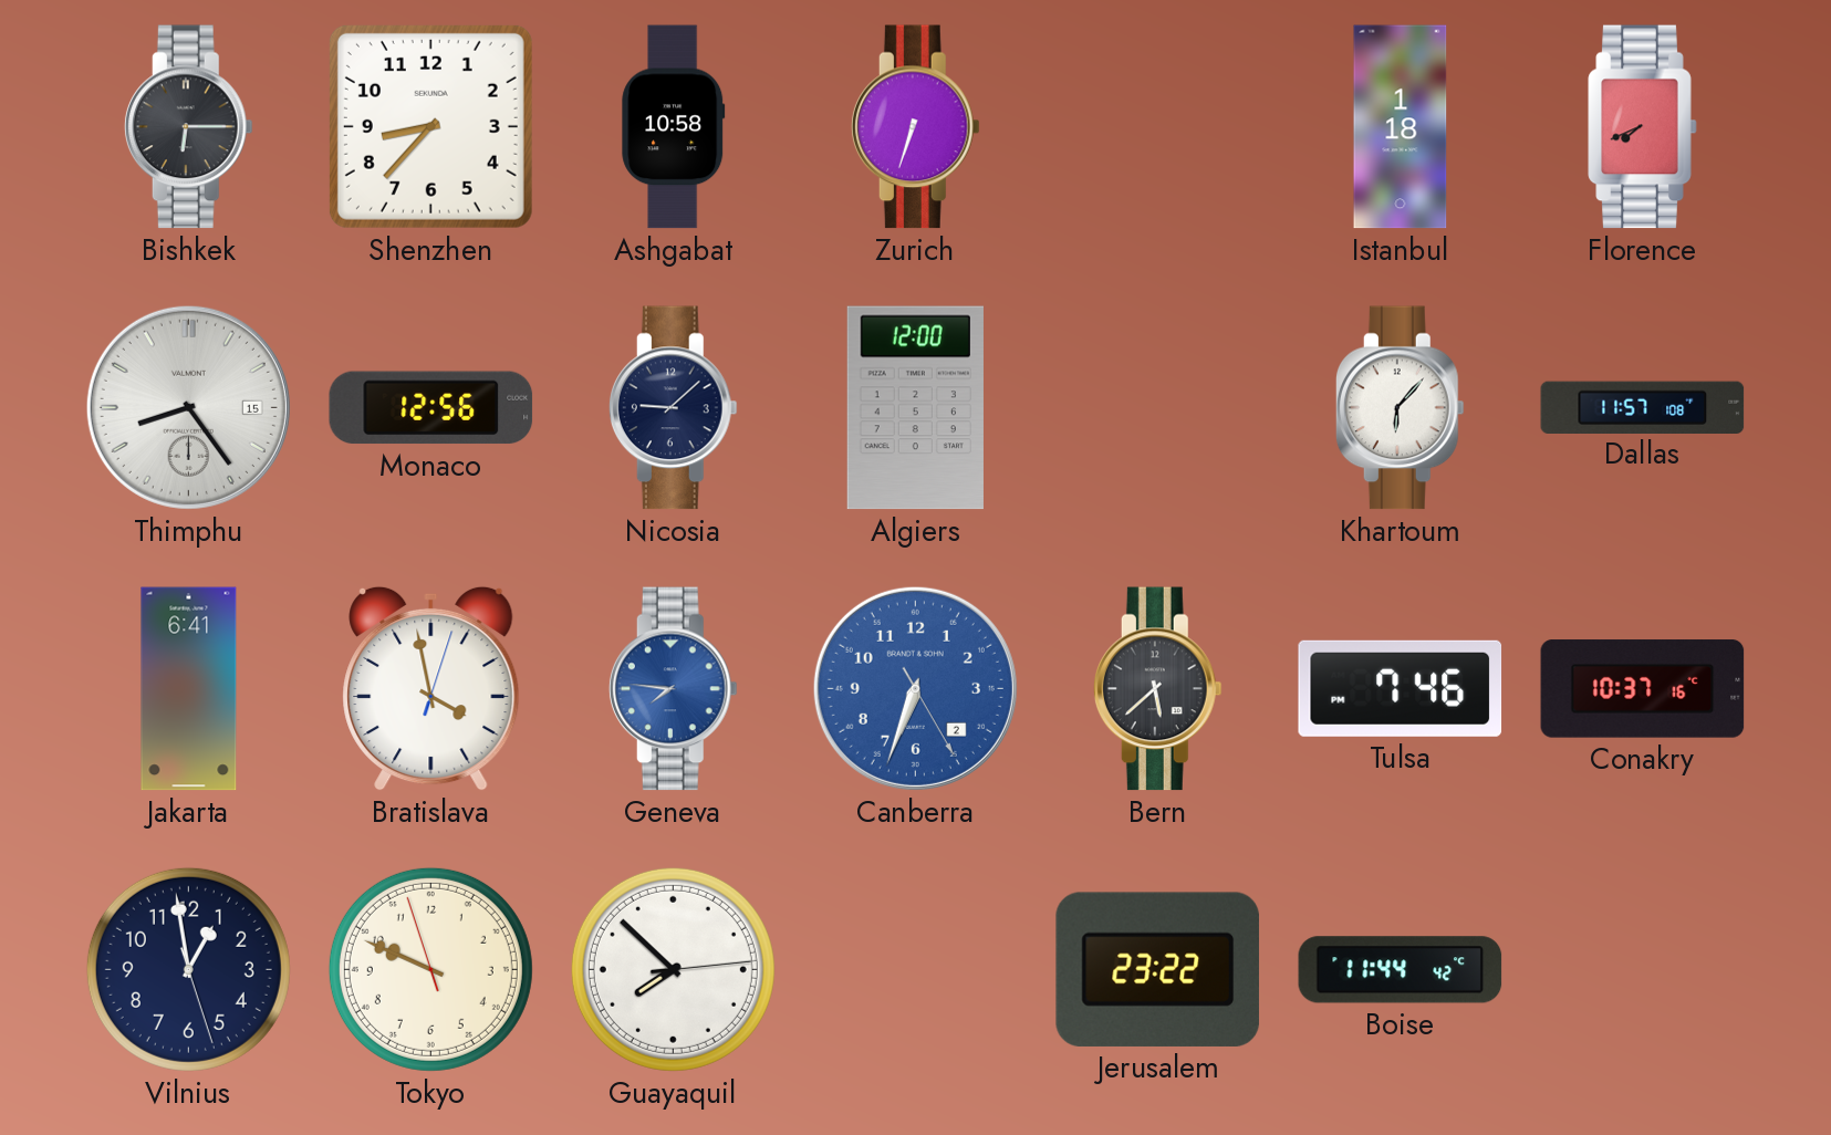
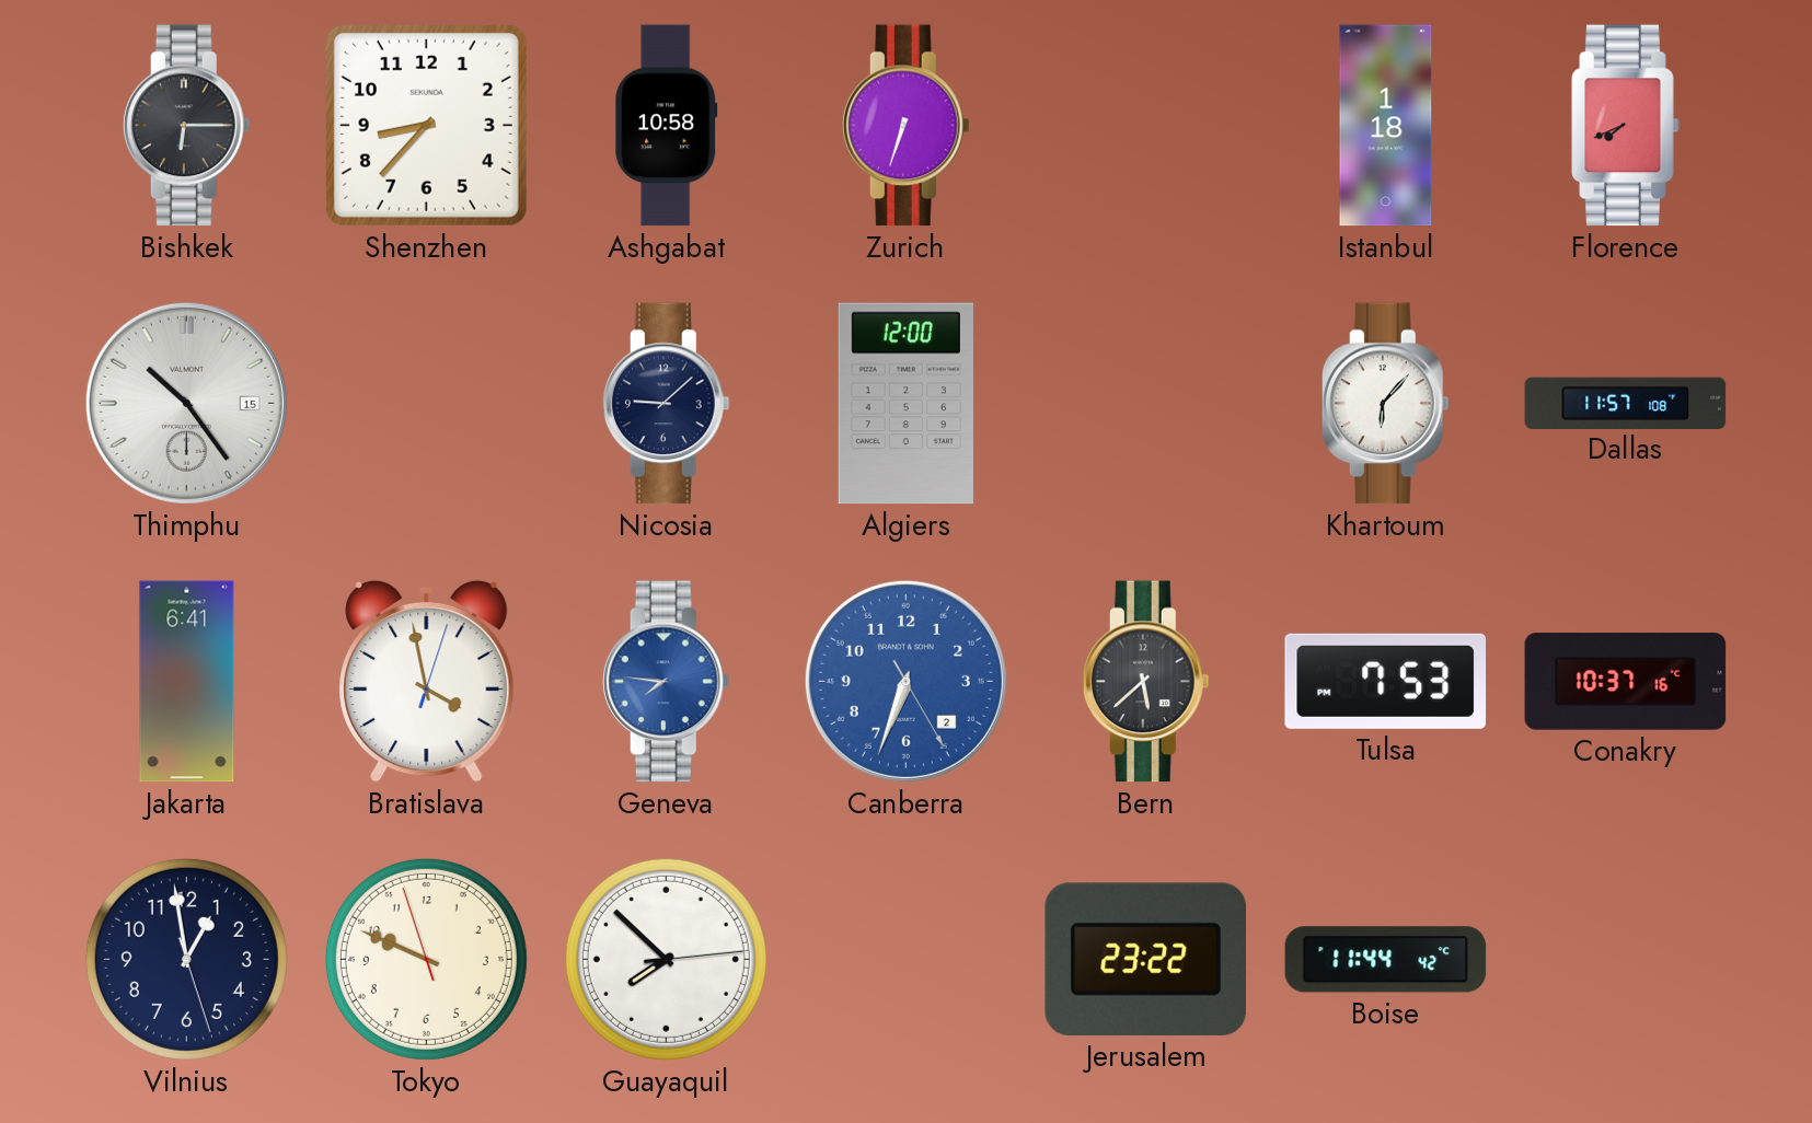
Thimphu: 8:24 -> 10:24 (186, 403)
Monaco: 12:56 -> none (431, 408)
Tulsa: 7:46 -> 7:53 (1385, 681)
